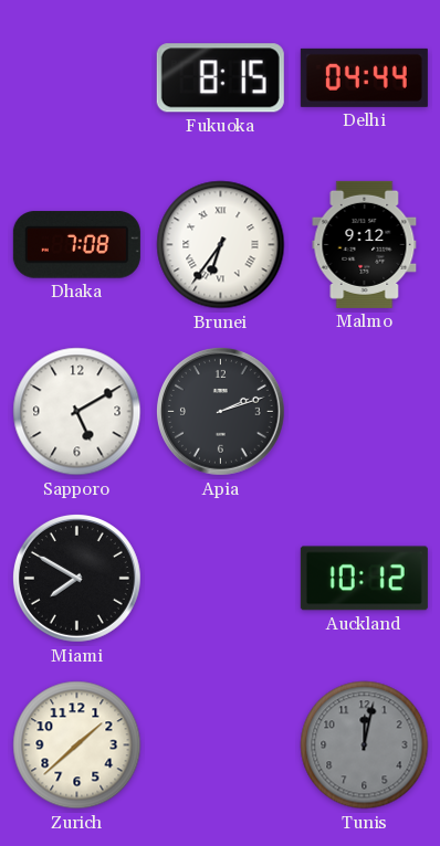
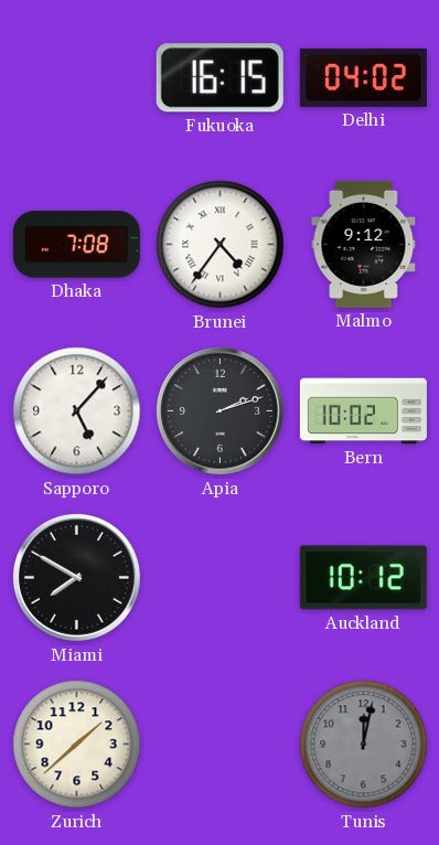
Fukuoka: 8:15 -> 16:15 (219, 78)
Delhi: 04:44 -> 04:02 (363, 77)
Brunei: 6:36 -> 4:36 (221, 245)
Sapporo: 5:10 -> 5:07 (77, 411)
Bern: none -> 10:02 (363, 411)
